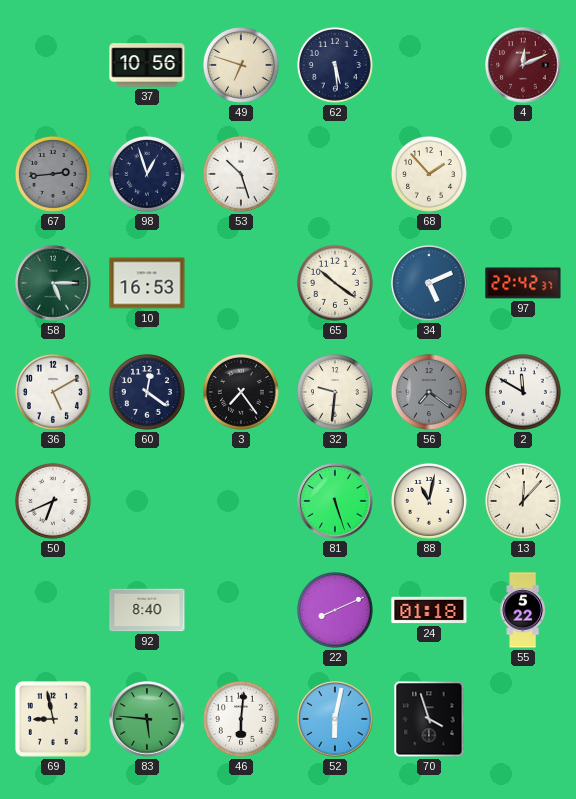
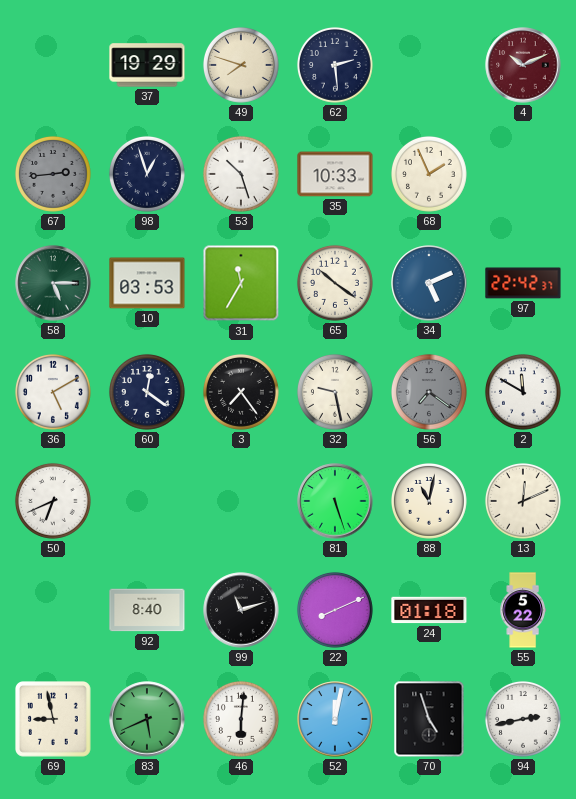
37: 10:56 -> 19:29 (147, 65)
49: 6:48 -> 7:48 (241, 65)
62: 5:29 -> 2:29 (335, 65)
4: 12:11 -> 10:11 (523, 65)
35: none -> 10:33 (335, 174)
68: 1:53 -> 1:56 (429, 174)
10: 16:53 -> 03:53 (147, 283)
31: none -> 11:35 (241, 283)
32: 9:31 -> 9:28 (335, 392)
13: 12:07 -> 12:11 (523, 501)
99: none -> 11:12 (241, 610)
83: 5:46 -> 5:41 (147, 719)
52: 6:02 -> 12:02 (335, 719)
70: 3:57 -> 4:57 (429, 719)
94: none -> 2:43 (523, 719)
